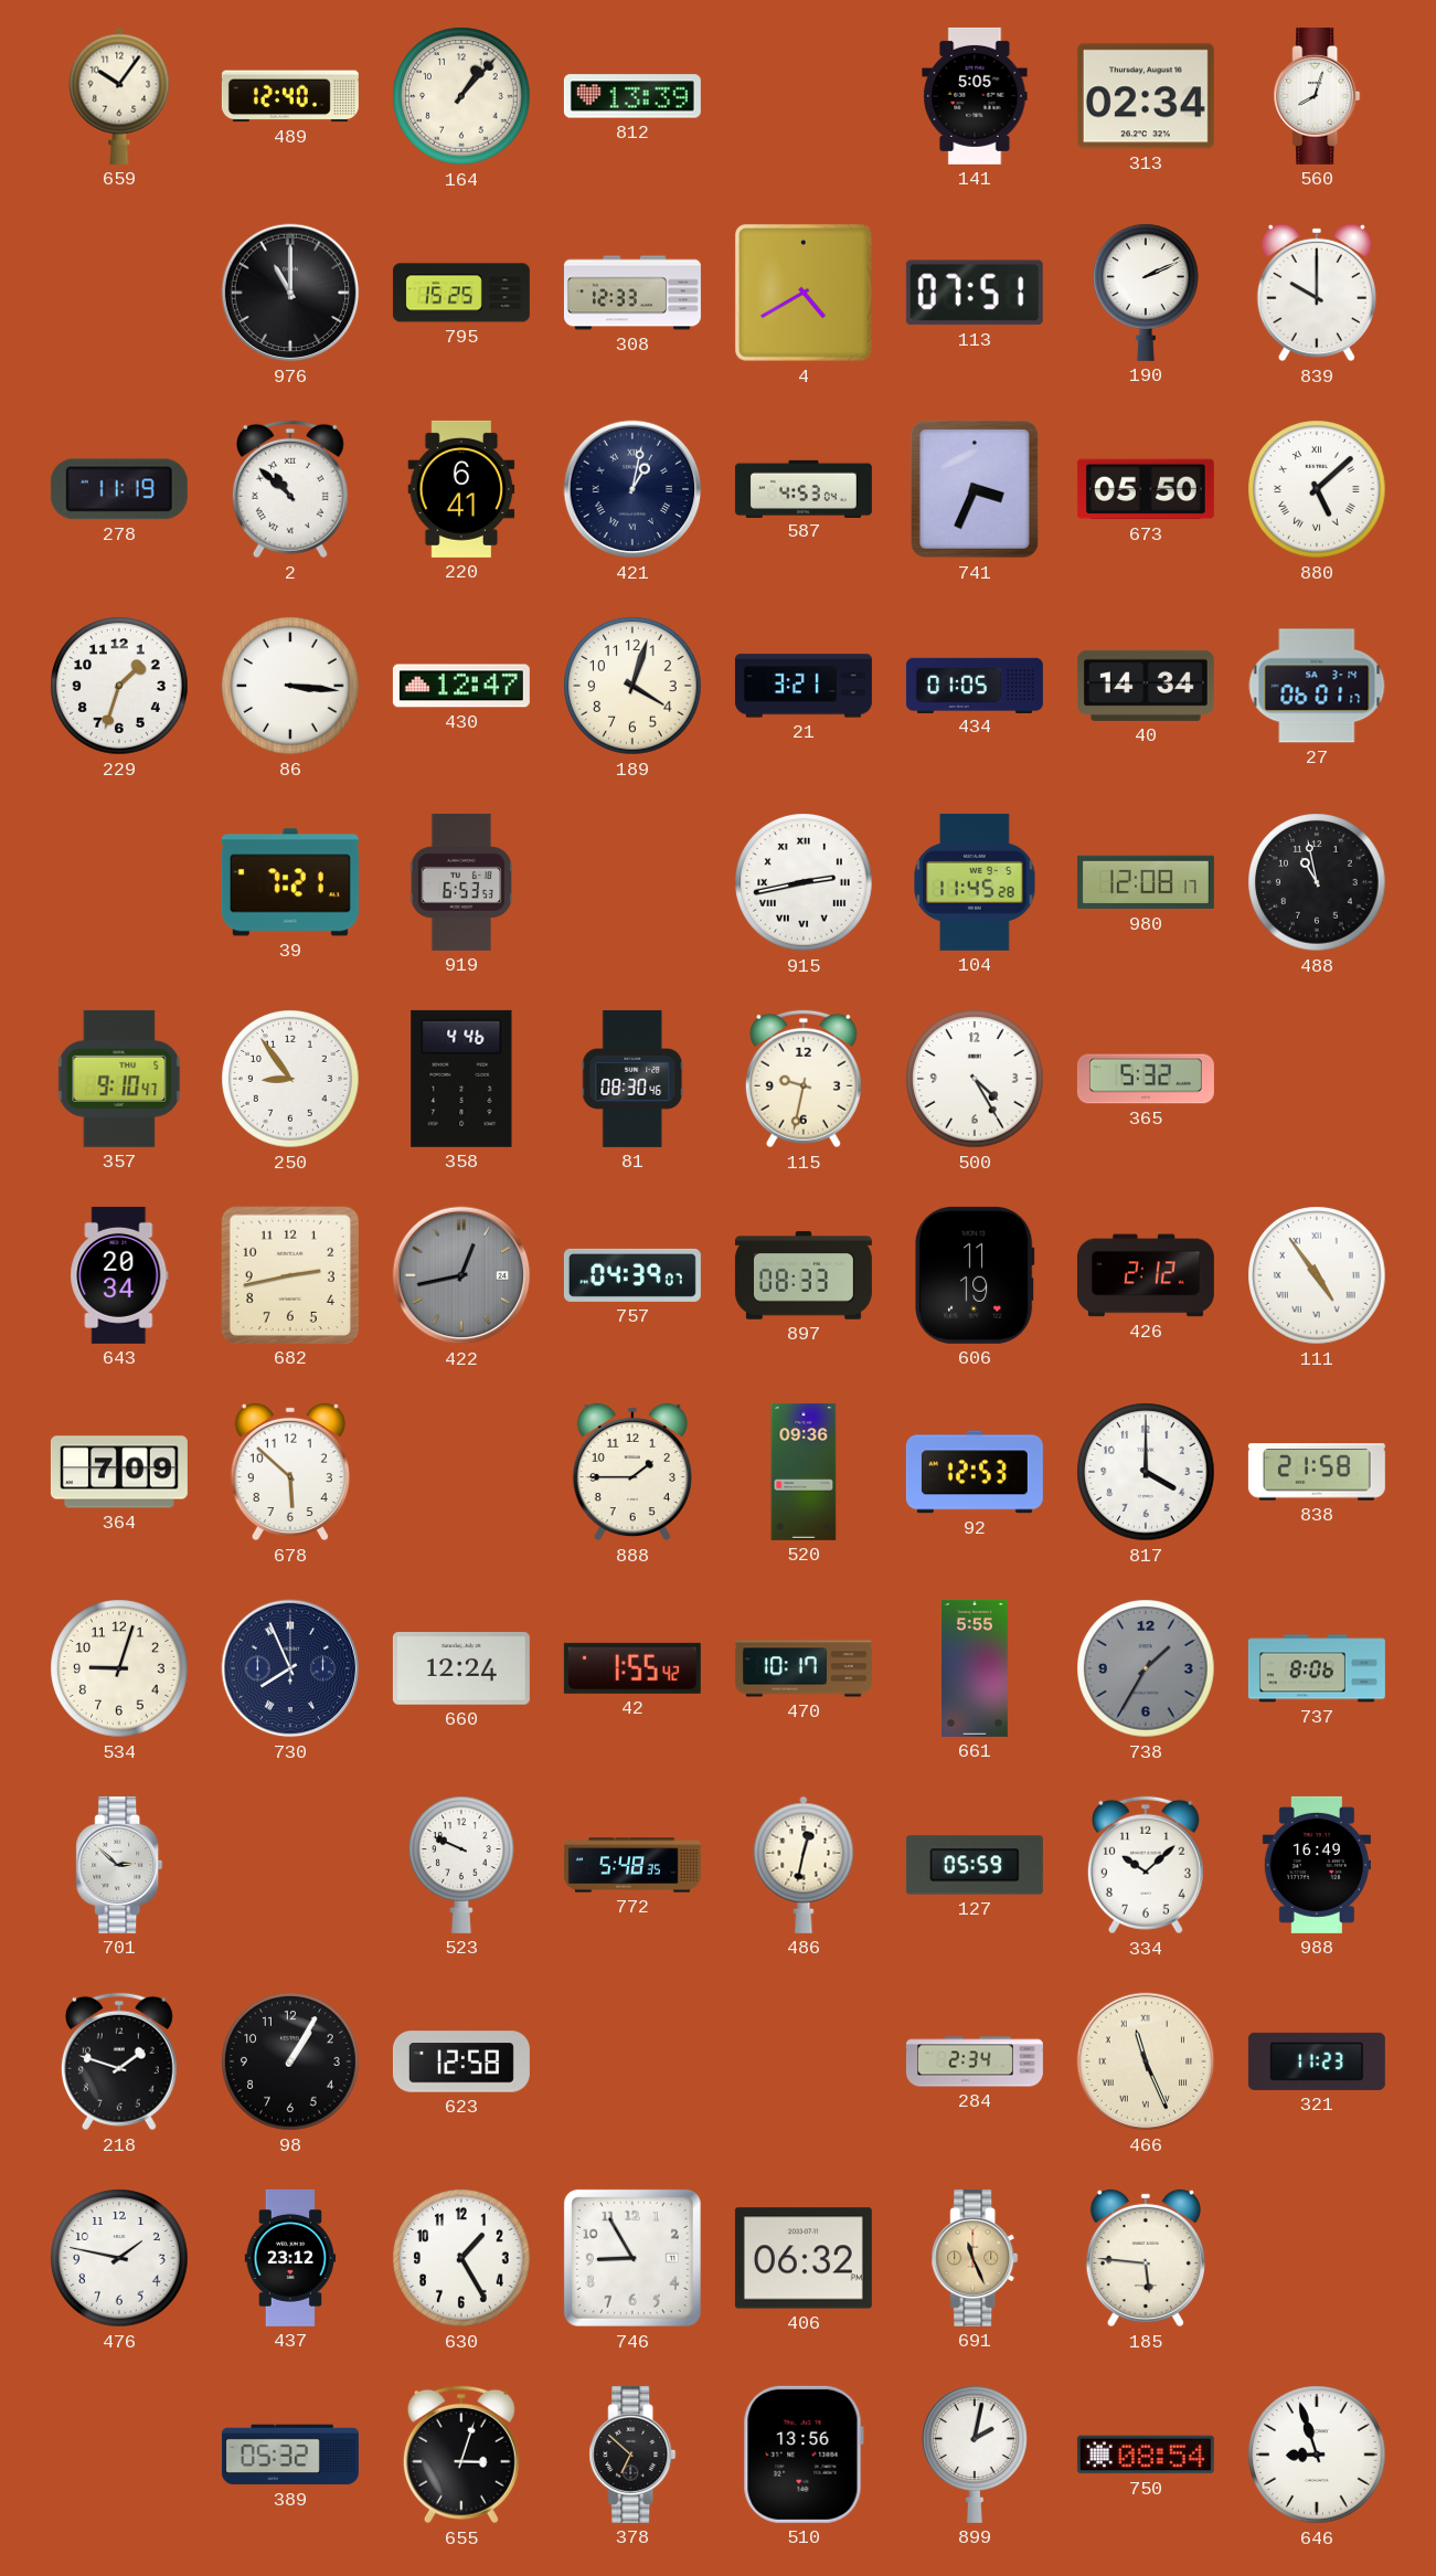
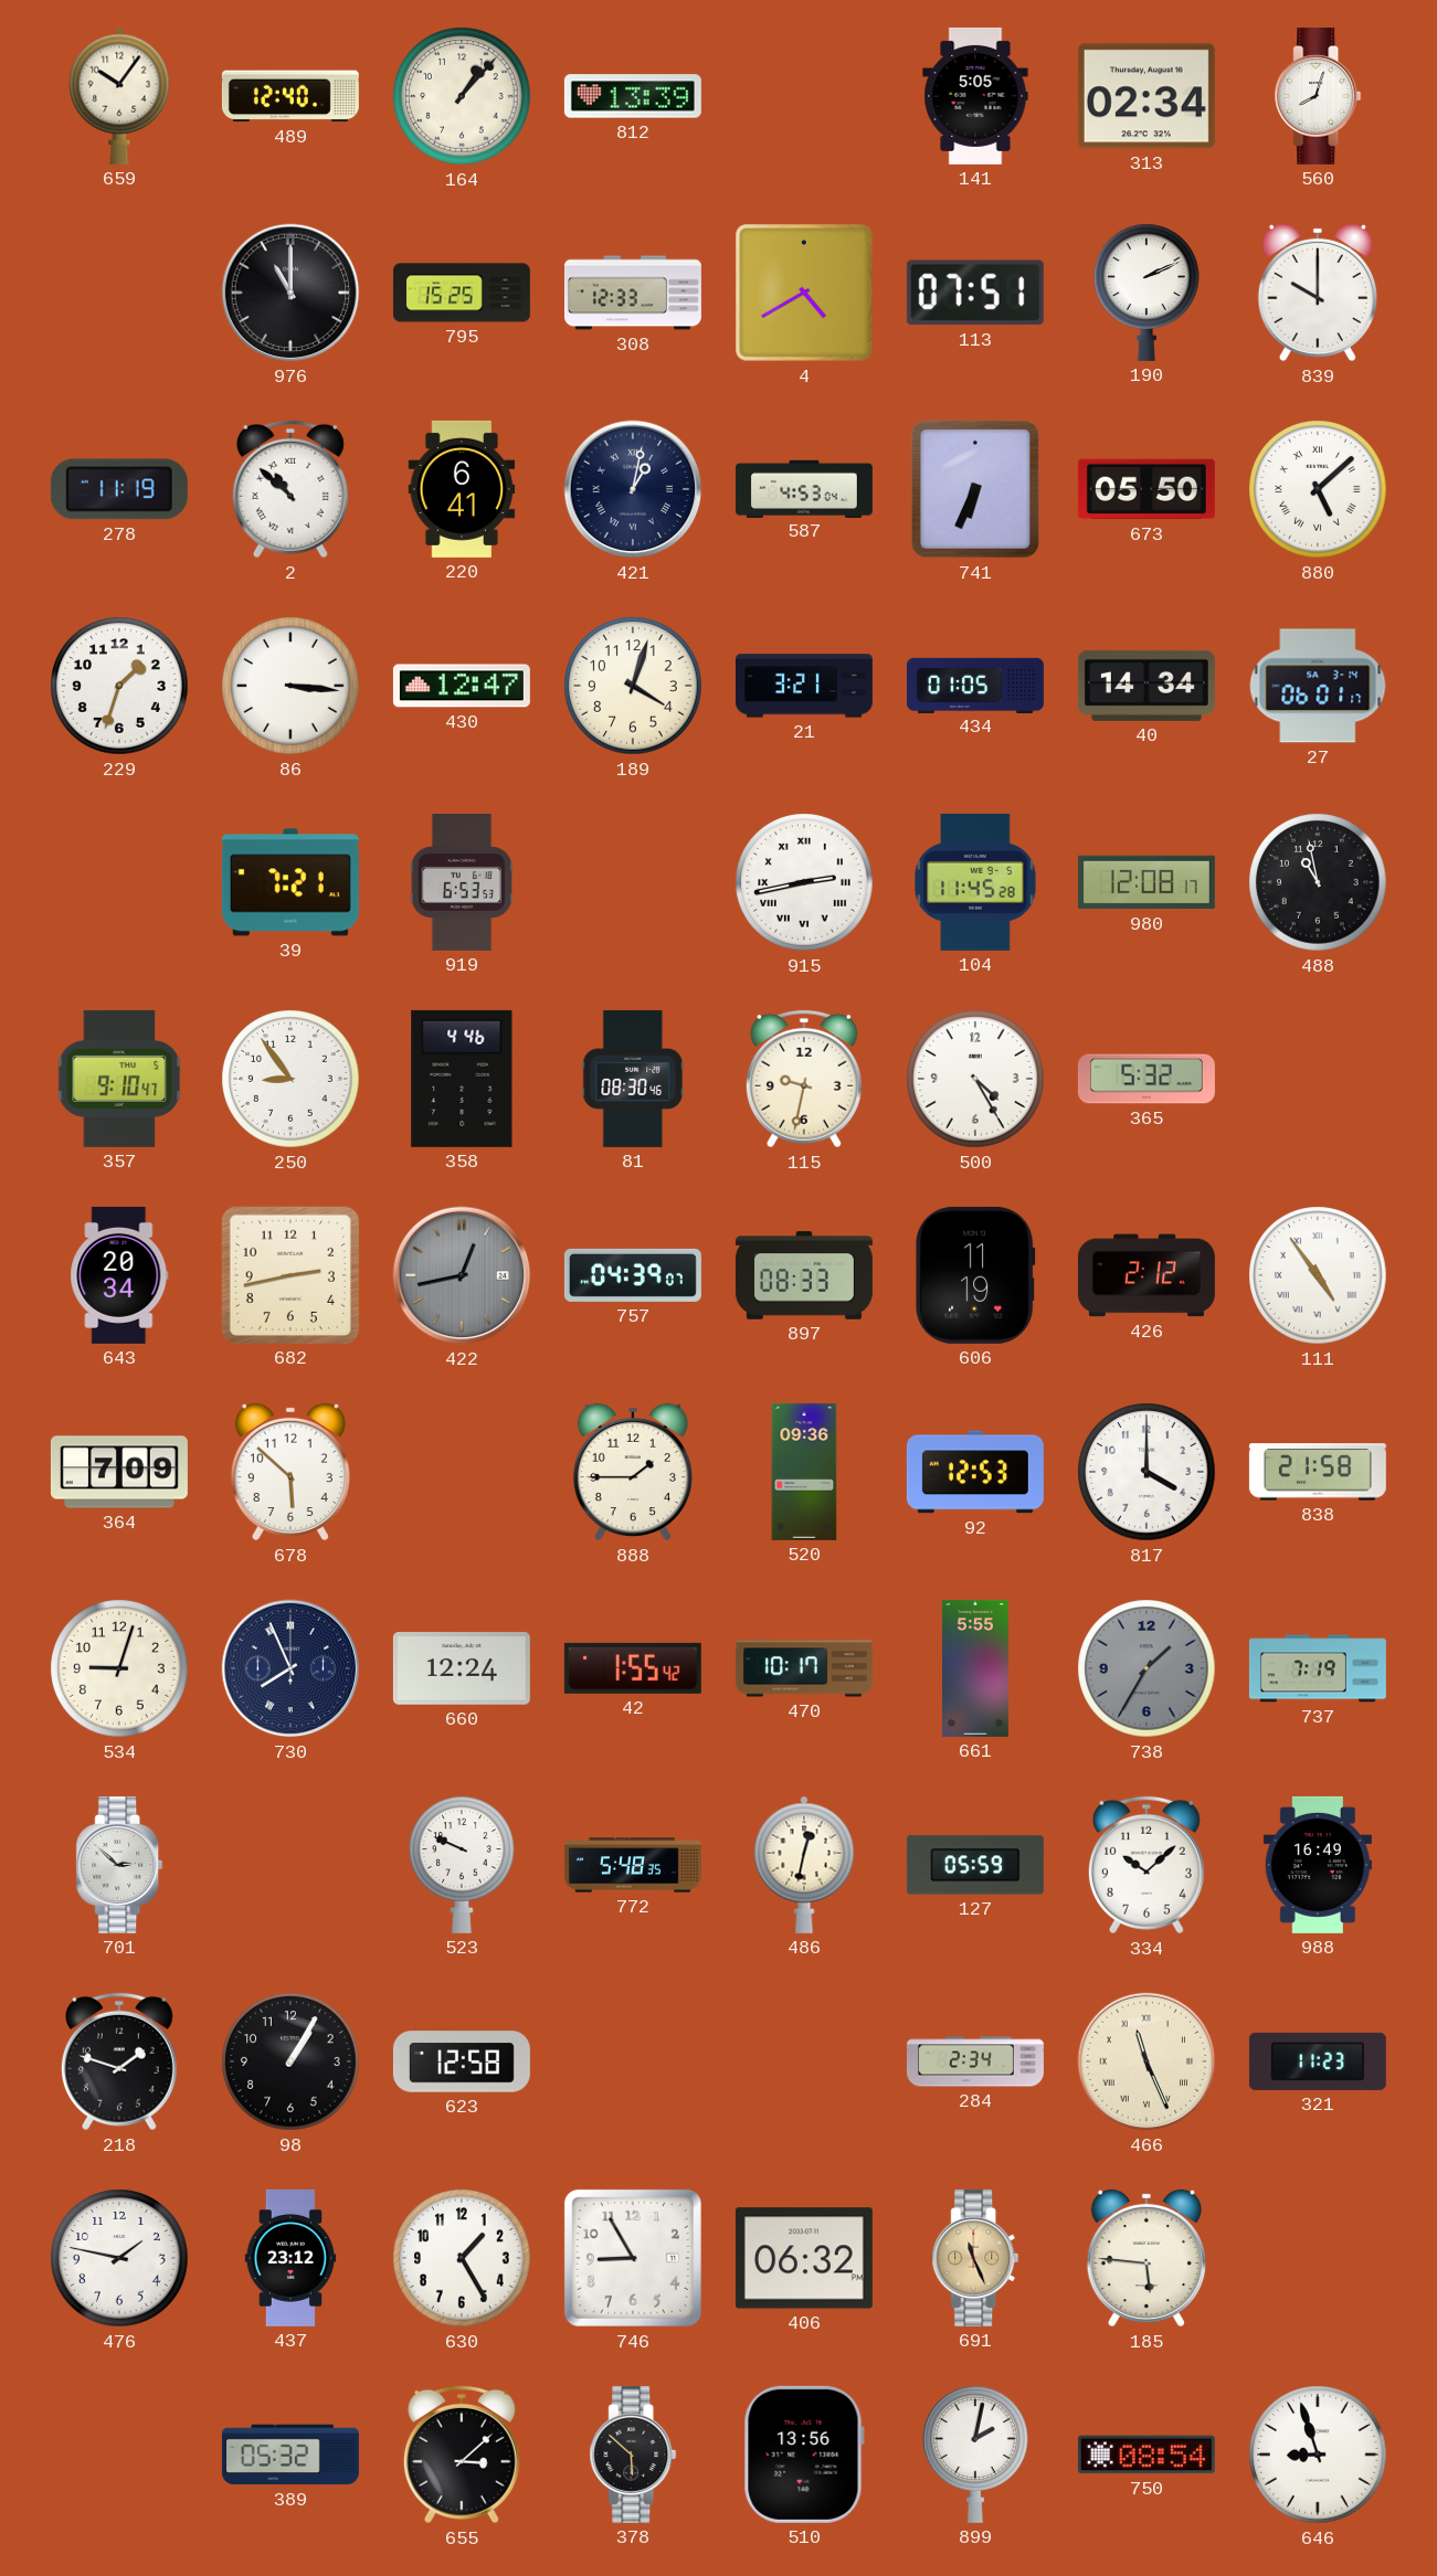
741: 3:34 -> 6:34 (975, 489)
737: 8:06 -> 7:19 (1318, 1668)
655: 3:03 -> 3:08 (462, 2455)
378: 6:52 -> 5:52 (633, 2455)
